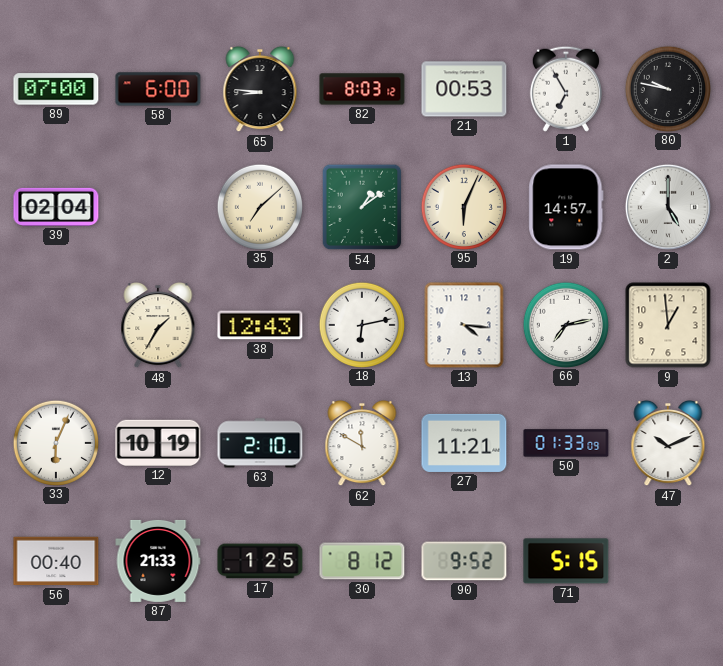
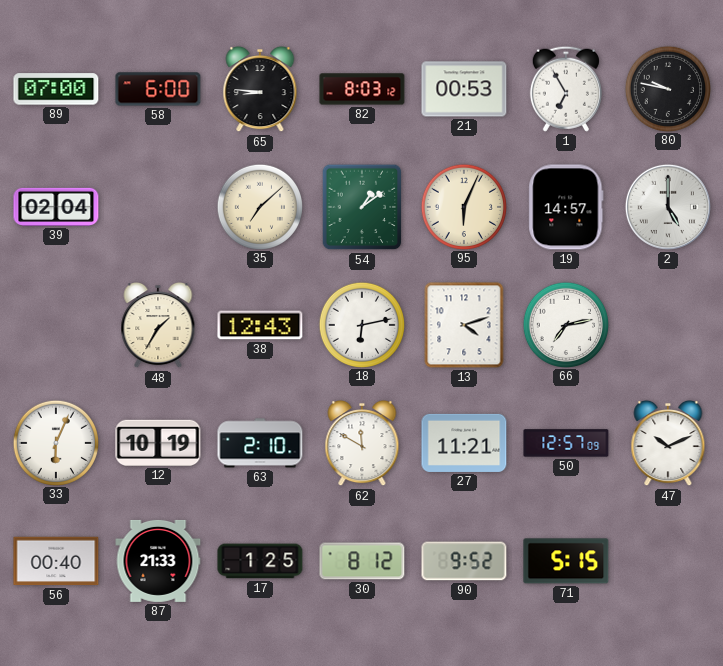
13: 4:16 -> 4:12 (464, 325)
9: 12:59 -> none (668, 325)
50: 01:33 -> 12:57 (566, 443)
